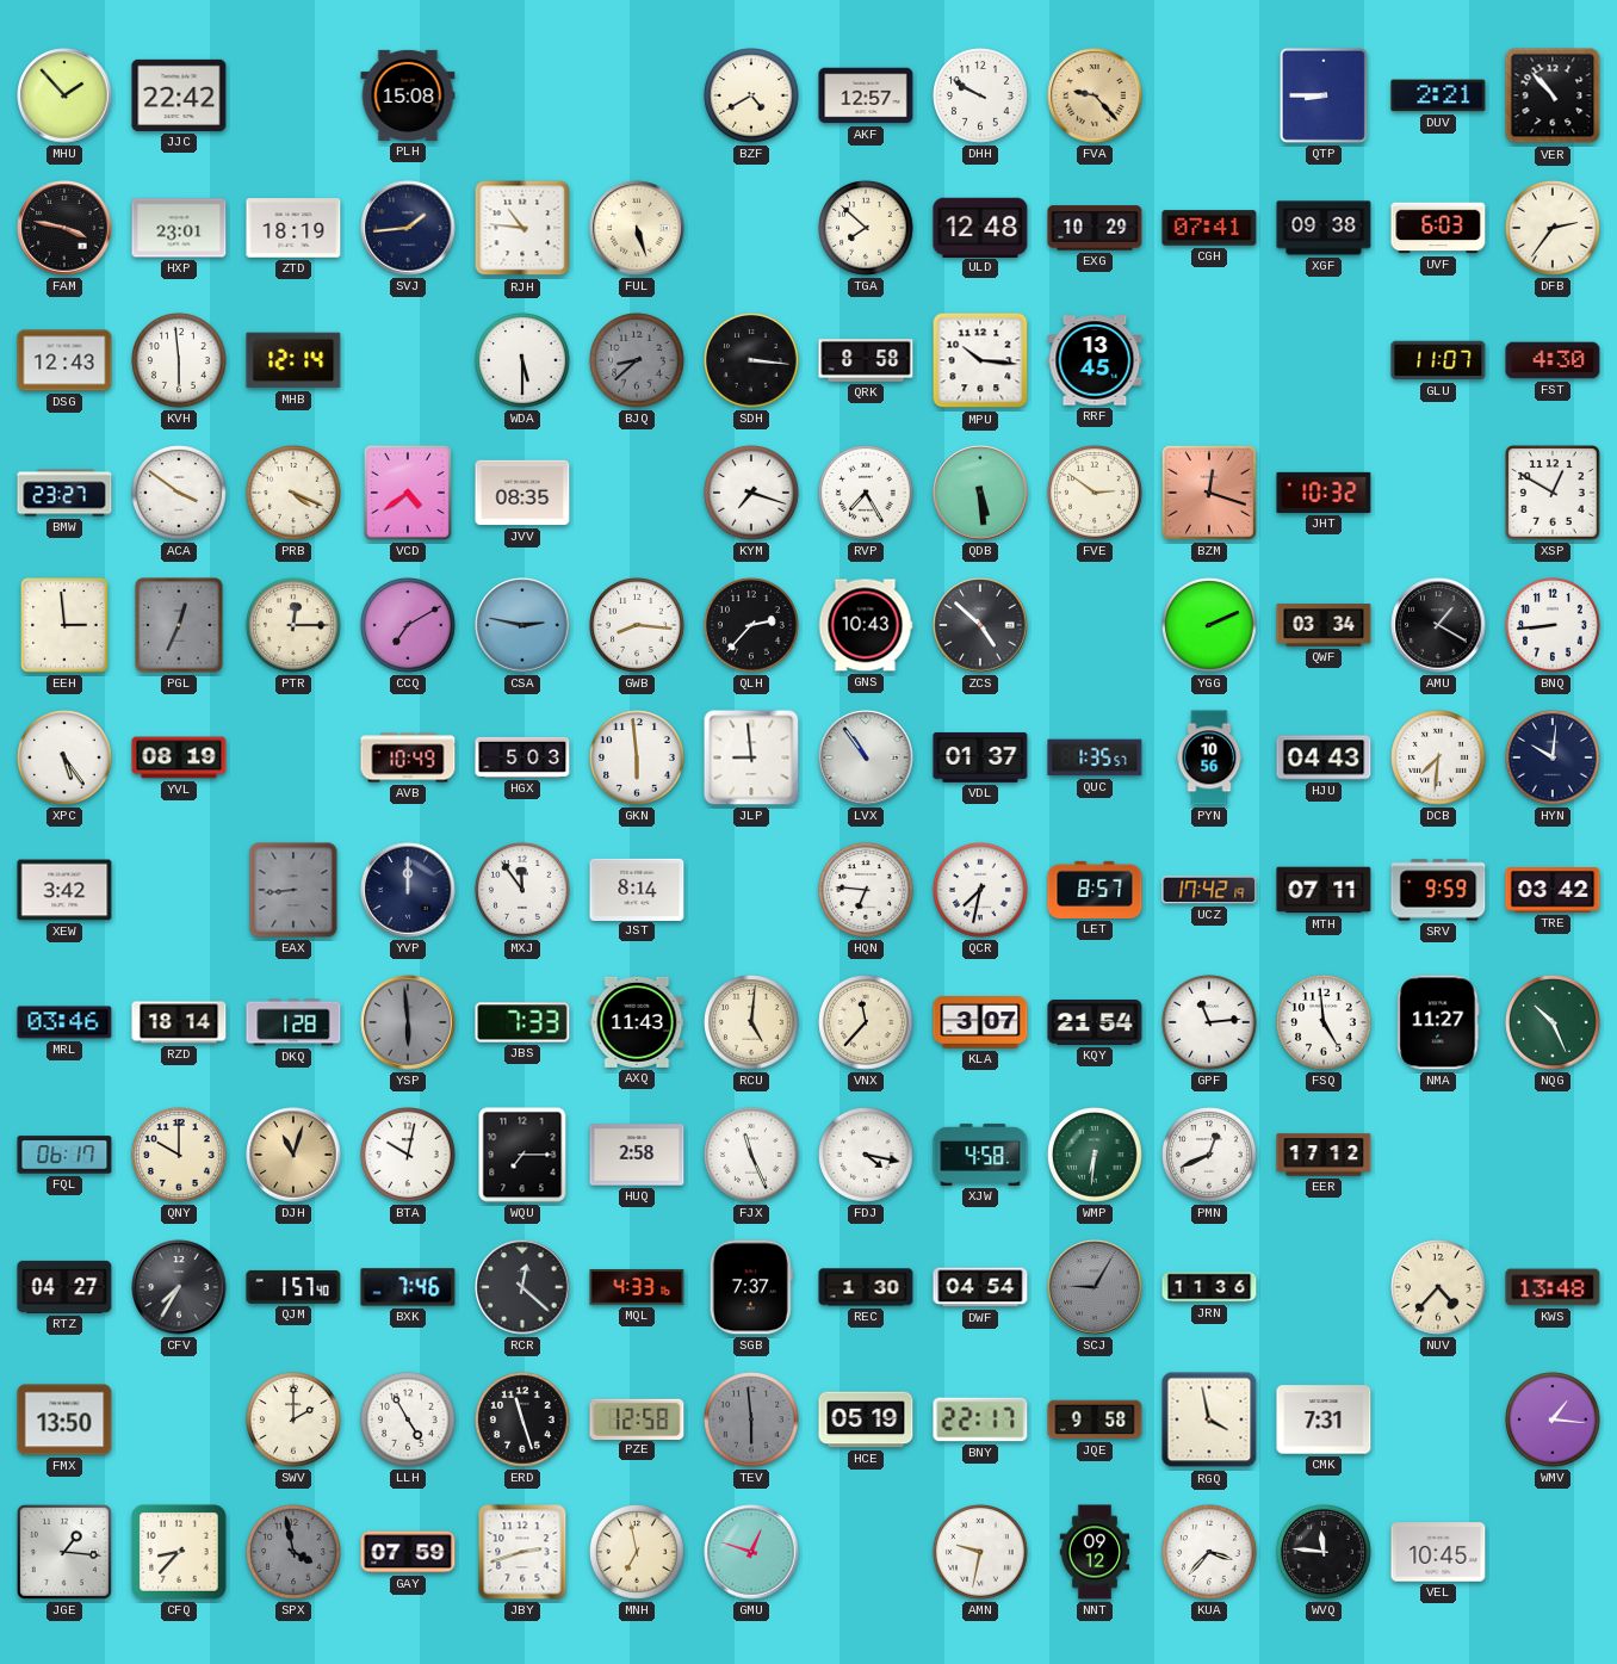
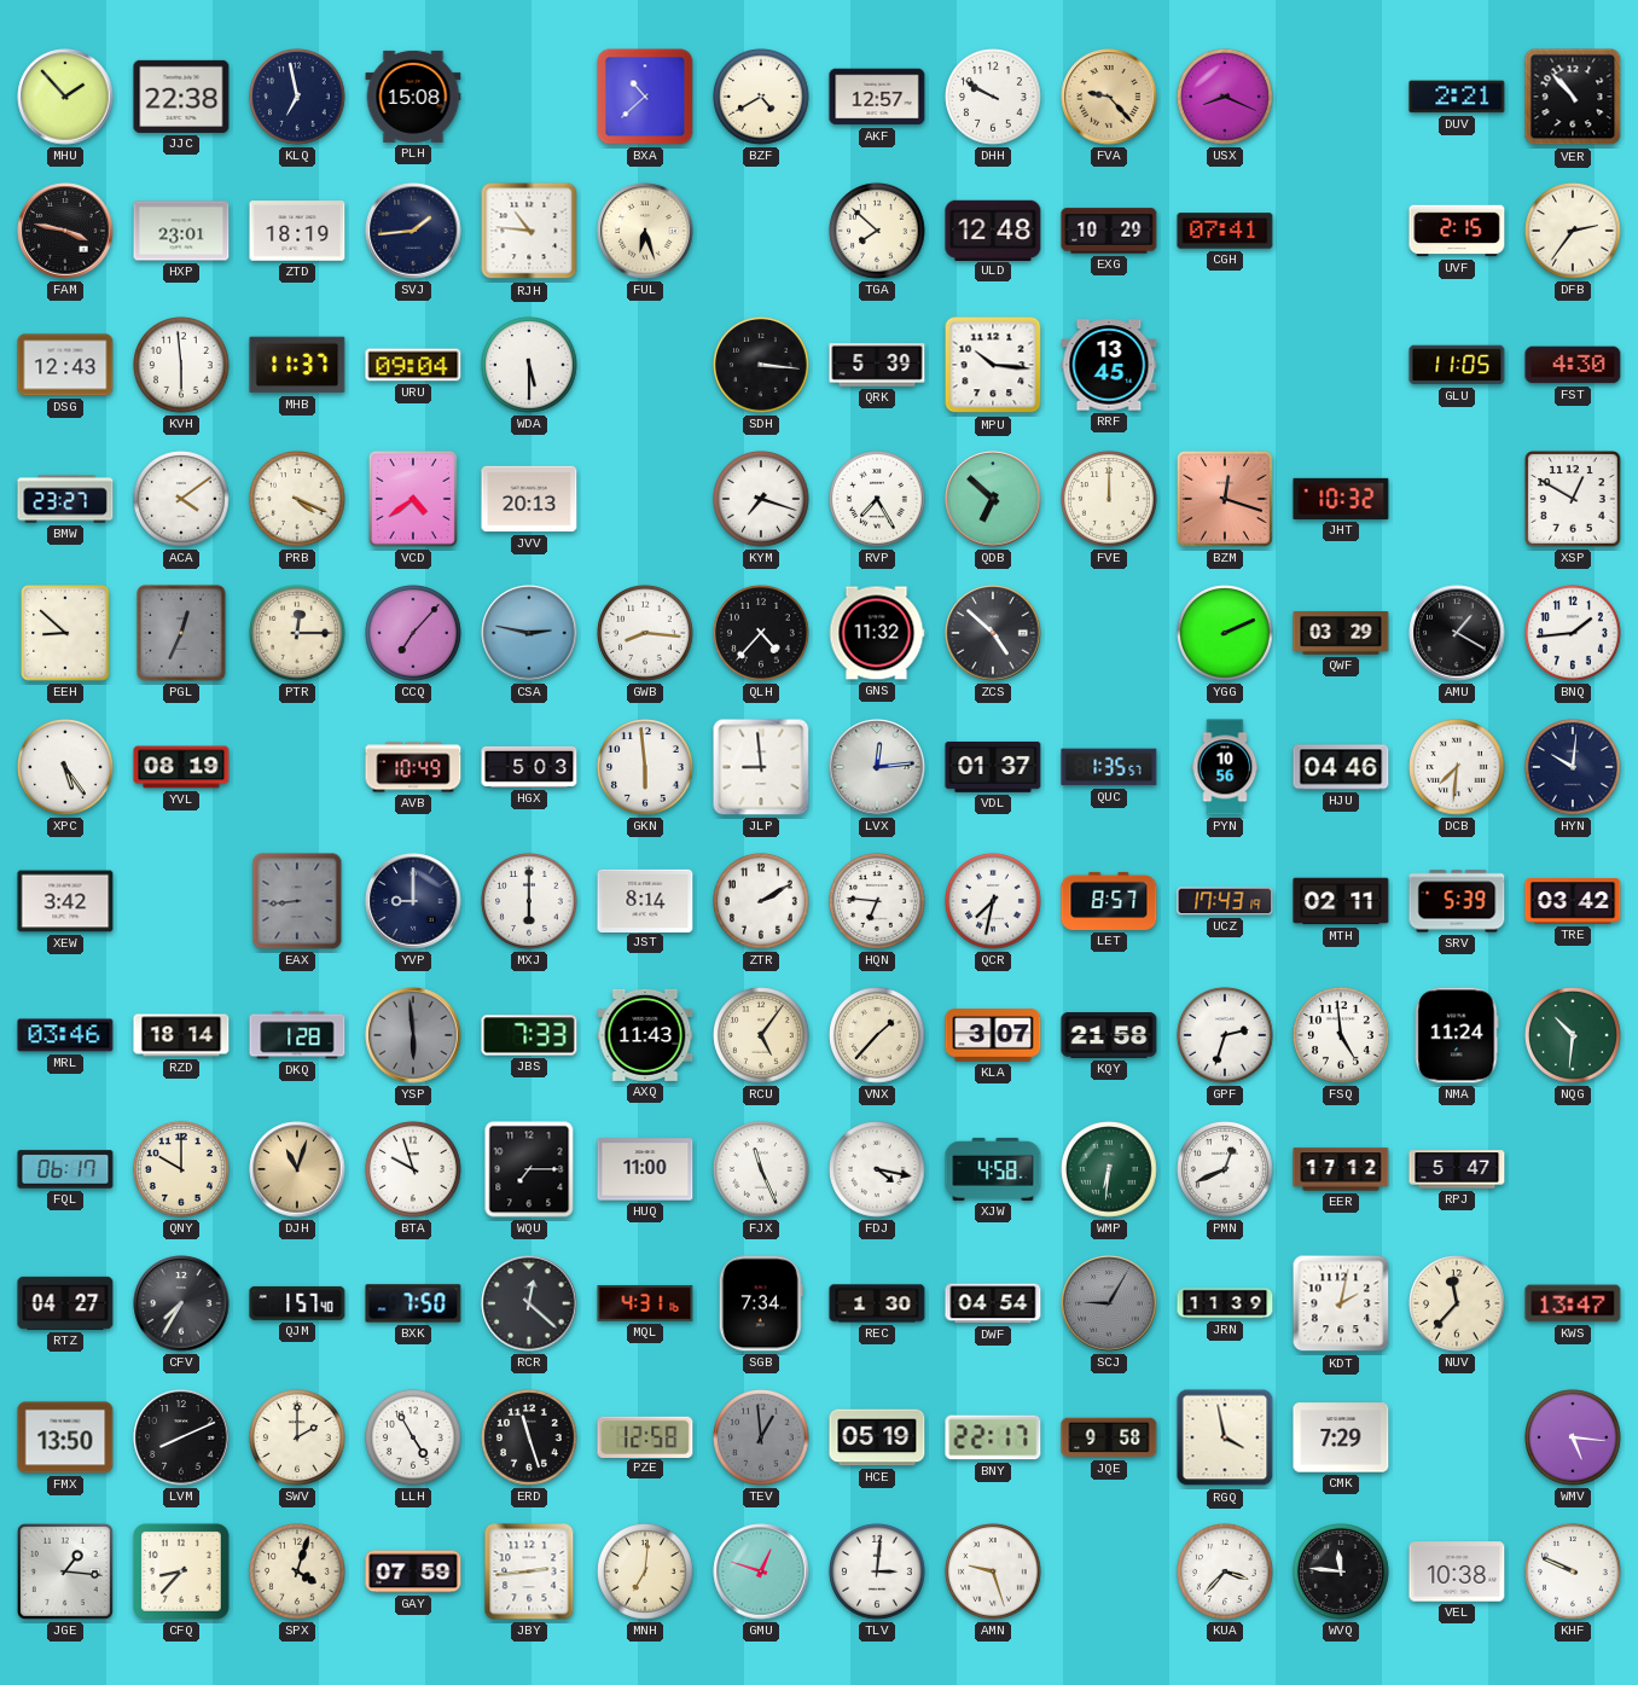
JJC: 22:42 -> 22:38 (181, 97)
KLQ: none -> 6:58 (297, 97)
BXA: none -> 10:38 (645, 97)
USX: none -> 8:19 (1225, 97)
QTP: 8:45 -> none (1324, 95)
FUL: 5:27 -> 6:27 (645, 231)
XGF: 09:38 -> none (1324, 228)
UVF: 6:03 -> 2:15 (1457, 231)
MHB: 12:14 -> 11:37 (297, 365)
URU: none -> 09:04 (413, 365)
BJQ: 8:38 -> none (637, 360)
QRK: 8:58 -> 5:39 (877, 365)
GLU: 11:07 -> 11:05 (1457, 365)
ACA: 3:51 -> 4:09 (181, 499)
JVV: 08:35 -> 20:13 (529, 499)
QDB: 5:29 -> 6:52 (993, 499)
FVE: 2:51 -> 12:00 (1109, 499)
EEH: 2:59 -> 8:52 (65, 633)
CCQ: 7:10 -> 7:07 (413, 633)
QLH: 2:37 -> 4:37 (761, 633)
GNS: 10:43 -> 11:32 (877, 633)
QWF: 03:34 -> 03:29 (1341, 633)
BNQ: 8:44 -> 1:44 (1573, 633)
LVX: 10:54 -> 12:14 (877, 767)
HJU: 04:43 -> 04:46 (1341, 767)
YVP: 12:00 -> 9:00 (413, 901)
MXJ: 11:54 -> 6:00 (529, 901)
ZTR: none -> 2:10 (761, 901)
UCZ: 17:42 -> 17:43 (1225, 901)
MTH: 07:11 -> 02:11 (1341, 901)
SRV: 9:59 -> 5:39 (1457, 901)
RCU: 5:01 -> 5:06 (761, 1035)
VNX: 11:37 -> 1:37 (877, 1035)
KQY: 21:54 -> 21:58 (1109, 1036)
GPF: 11:14 -> 2:33 (1225, 1035)
NMA: 11:27 -> 11:24 (1457, 1035)
NQG: 10:26 -> 10:31 (1573, 1035)
BTA: 10:02 -> 9:57 (413, 1169)
HUQ: 2:58 -> 11:00 (645, 1169)
RPJ: none -> 5:47 (1457, 1169)
BXK: 7:46 -> 7:50 (413, 1303)
MQL: 4:33 -> 4:31 (645, 1303)
SGB: 7:37 -> 7:34 (761, 1303)
JRN: 11:36 -> 11:39 (1225, 1303)
KDT: none -> 2:02 (1341, 1303)
NUV: 4:37 -> 11:37 (1457, 1303)
KWS: 13:48 -> 13:47 (1573, 1303)
LVM: none -> 8:11 (181, 1437)
TEV: 5:59 -> 12:59 (761, 1437)
CMK: 7:31 -> 7:29 (1341, 1437)
WMV: 1:16 -> 5:16 (1573, 1437)
SPX: 3:58 -> 4:03 (297, 1571)
SPX dial: grey -> cream (297, 1571)
JBY: 2:42 -> 2:44 (529, 1571)
MNH: 6:58 -> 7:01 (645, 1571)
TLV: none -> 3:01 (877, 1571)
AMN: 9:32 -> 9:27 (993, 1571)
NNT: 09:12 -> none (1095, 1552)
VEL: 10:45 -> 10:38 (1457, 1571)
KHF: none -> 9:49 (1573, 1571)
